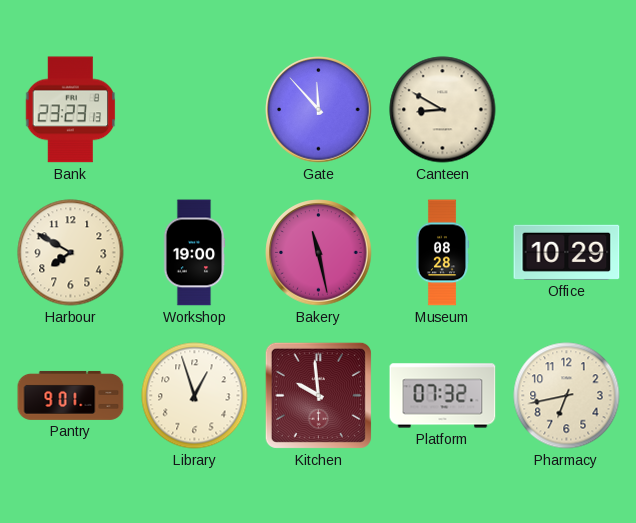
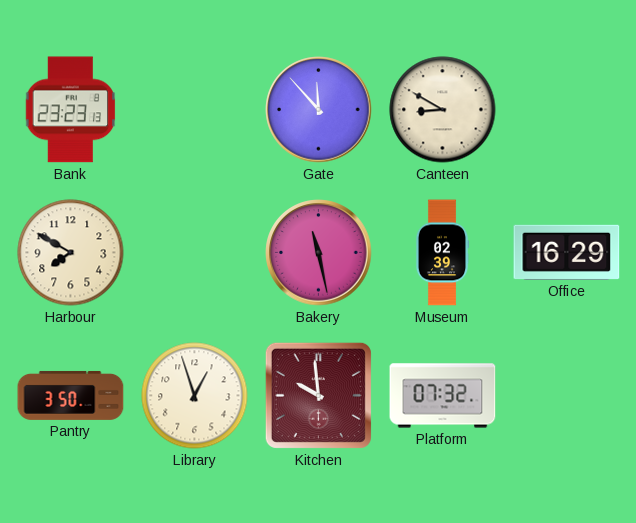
Workshop: 19:00 -> none (194, 253)
Museum: 08:28 -> 02:39 (442, 253)
Office: 10:29 -> 16:29 (567, 252)
Pantry: 9:01 -> 3:50 (71, 395)
Pharmacy: 6:43 -> none (567, 396)
